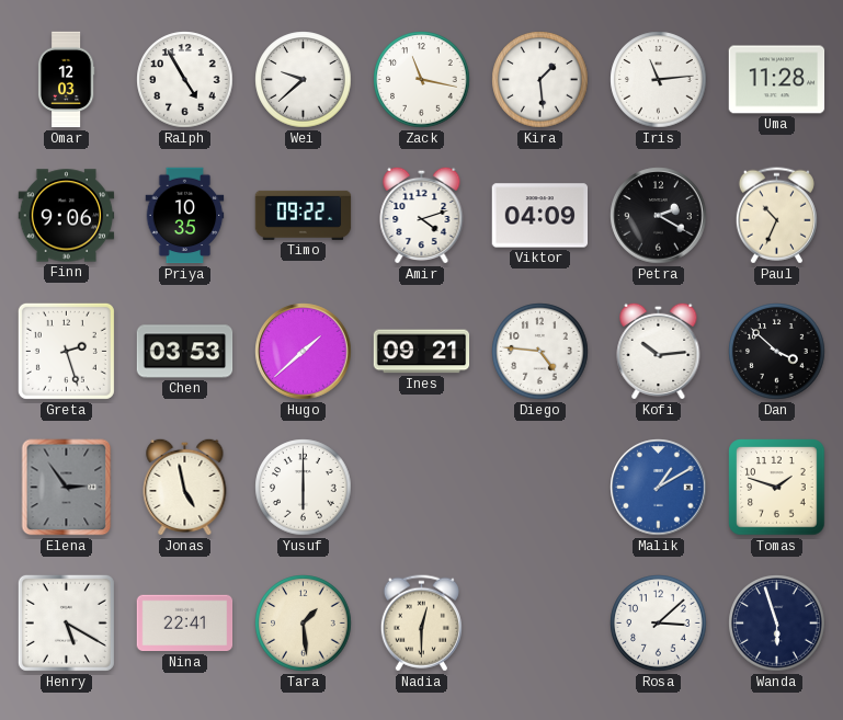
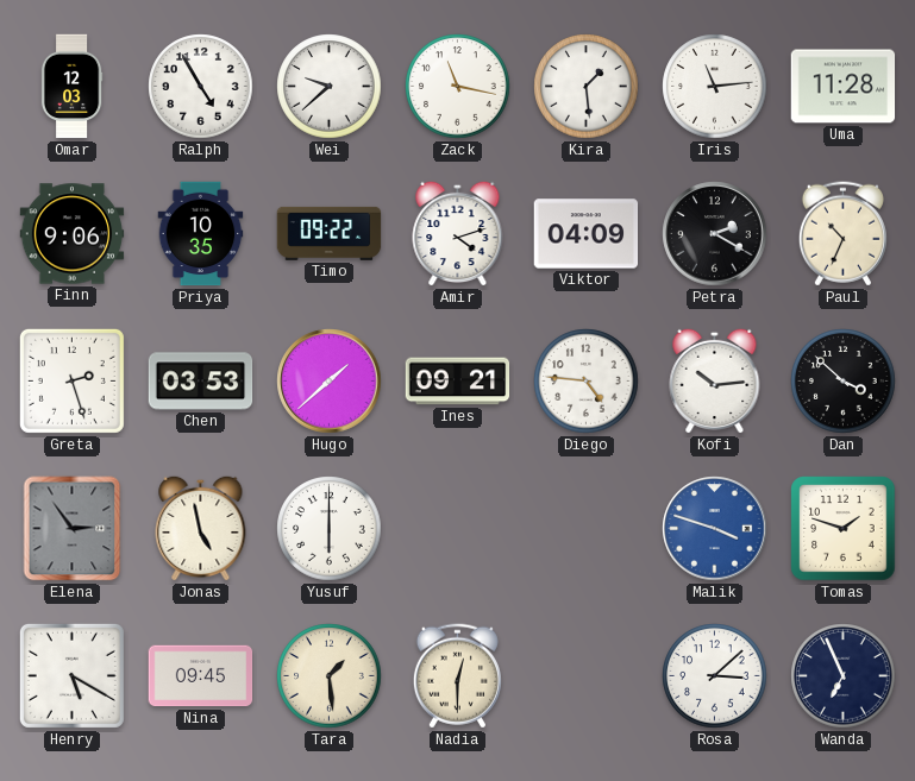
Malik: 1:10 -> 3:48 (715, 529)
Nina: 22:41 -> 09:45 (201, 676)
Wanda: 5:57 -> 6:56 (844, 676)
